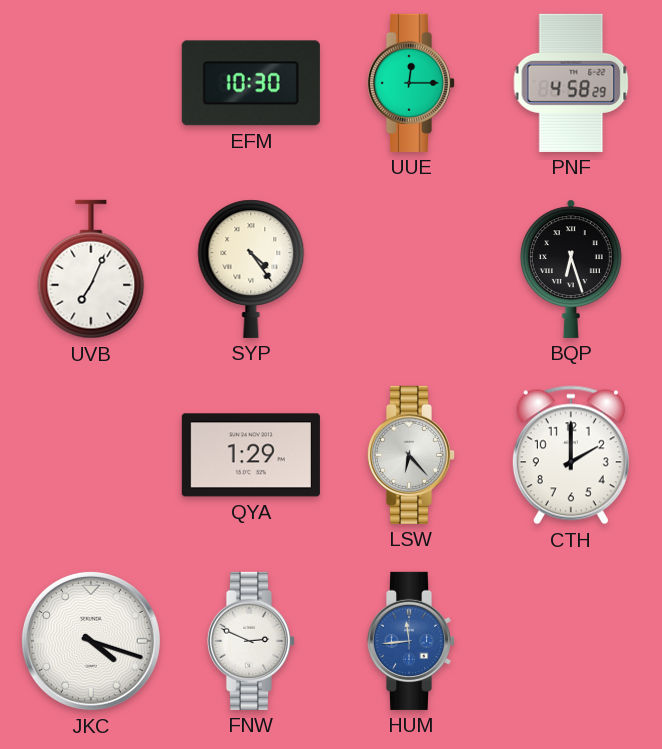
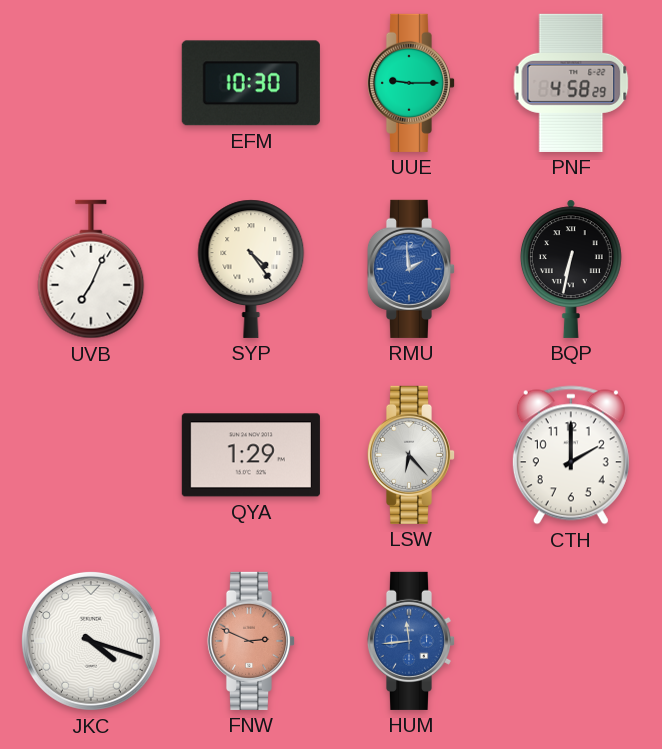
UUE: 12:15 -> 9:15 (410, 83)
RMU: none -> 1:59 (410, 269)
BQP: 6:27 -> 6:32 (571, 269)
FNW dial: white -> salmon (250, 641)
